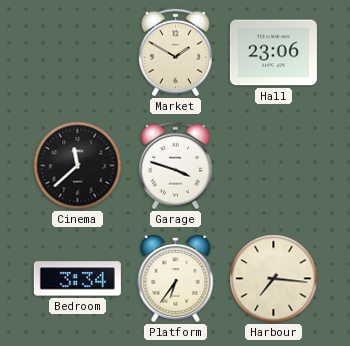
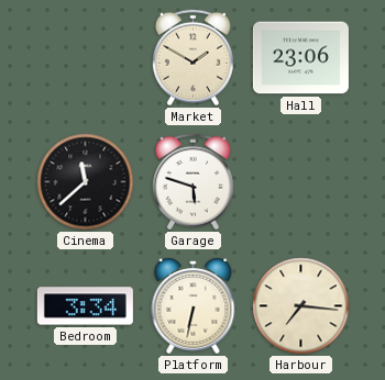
Garage: 3:48 -> 5:48 (193, 182)
Platform: 6:36 -> 6:32 (194, 305)
